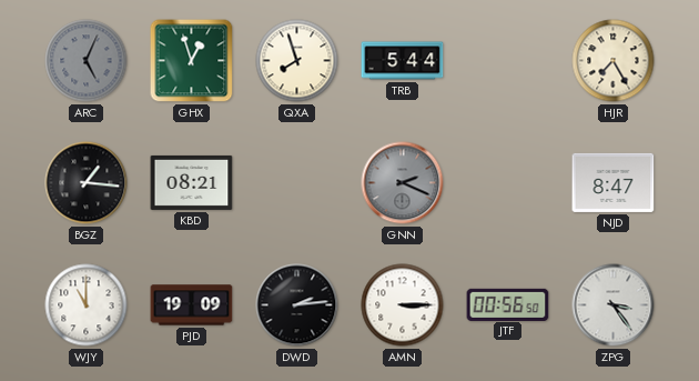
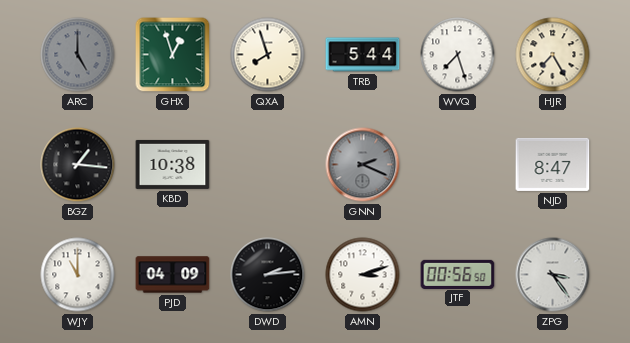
ARC: 5:04 -> 5:00 (78, 55)
WVQ: none -> 7:27 (458, 55)
KBD: 08:21 -> 10:38 (173, 164)
PJD: 19:09 -> 04:09 (173, 275)
AMN: 3:15 -> 3:12 (363, 275)
